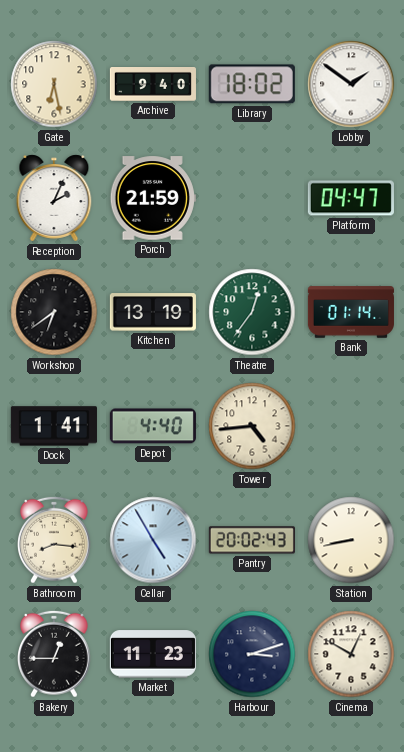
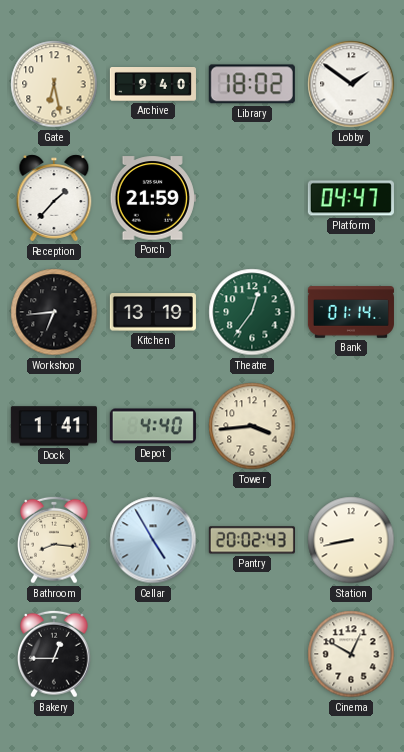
Reception: 2:04 -> 1:37 (54, 198)
Workshop: 6:39 -> 6:44 (54, 312)
Tower: 4:44 -> 3:44 (252, 426)
Market: 11:23 -> none (153, 654)
Harbour: 3:12 -> none (252, 654)
